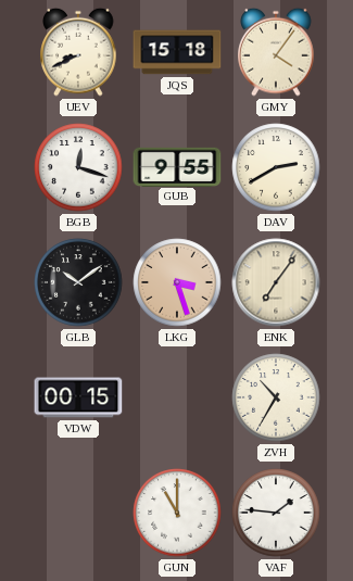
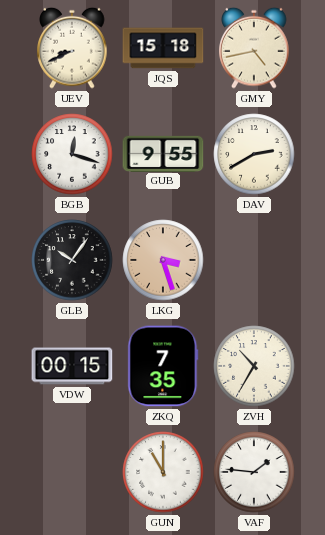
GMY: 4:06 -> 4:43 (254, 48)
GLB: 10:09 -> 10:06 (72, 260)
ENK: 7:06 -> none (276, 282)
ZKQ: none -> 7:35 (163, 366)
